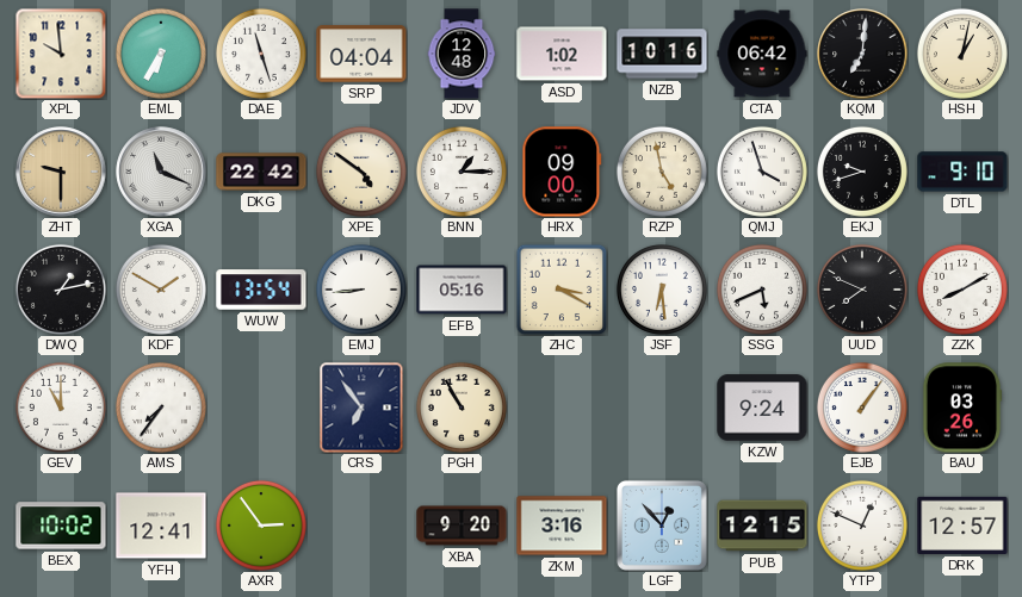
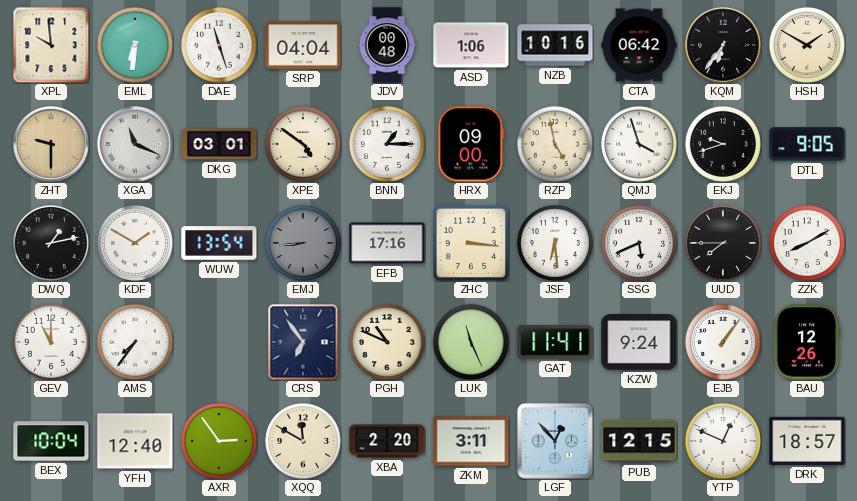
EML: 6:35 -> 6:31 (135, 45)
JDV: 12:48 -> 00:48 (387, 45)
ASD: 1:02 -> 1:06 (471, 45)
KQM: 7:01 -> 6:36 (723, 45)
HSH: 1:02 -> 1:50 (807, 45)
DKG: 22:42 -> 03:01 (219, 144)
DTL: 9:10 -> 9:05 (807, 144)
EMJ dial: white -> grey (303, 243)
EFB: 05:16 -> 17:16 (387, 243)
ZHC: 3:20 -> 3:16 (471, 243)
UUD: 7:49 -> 7:45 (723, 243)
PGH: 10:55 -> 10:49 (387, 342)
LUK: none -> 11:26 (471, 342)
GAT: none -> 11:41 (555, 342)
BAU: 03:26 -> 12:26 (807, 342)
BEX: 10:02 -> 10:04 (51, 441)
YFH: 12:41 -> 12:40 (135, 441)
XQQ: none -> 11:50 (303, 441)
XBA: 9:20 -> 2:20 (387, 441)
ZKM: 3:16 -> 3:11 (471, 441)
DRK: 12:57 -> 18:57 (807, 441)
